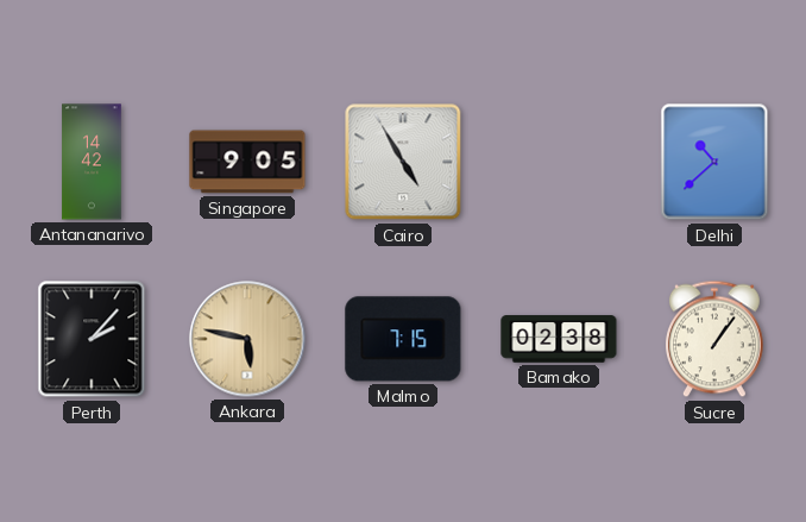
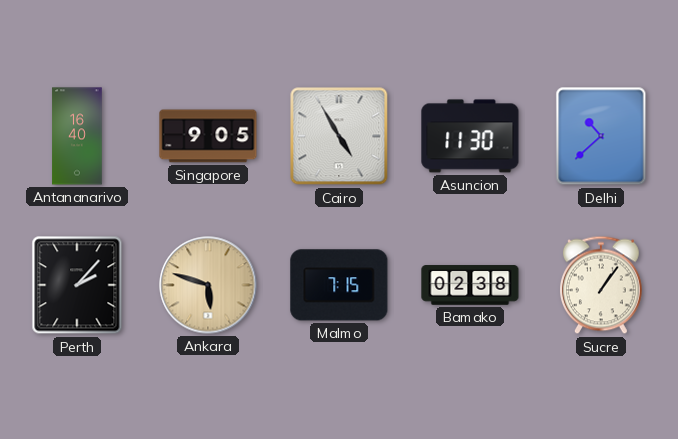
Antananarivo: 14:42 -> 16:40 (77, 136)
Asuncion: none -> 11:30 (470, 136)
Ankara: 5:47 -> 5:48 (208, 285)
